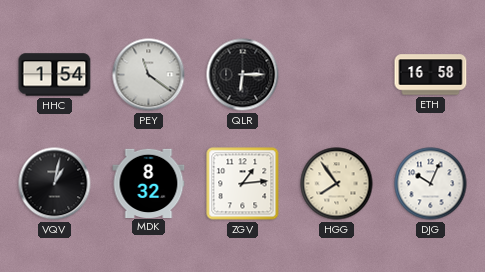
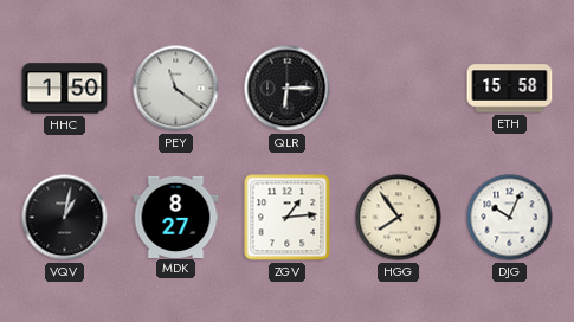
HHC: 1:54 -> 1:50 (65, 89)
ETH: 16:58 -> 15:58 (510, 89)
MDK: 8:32 -> 8:27 (176, 217)
